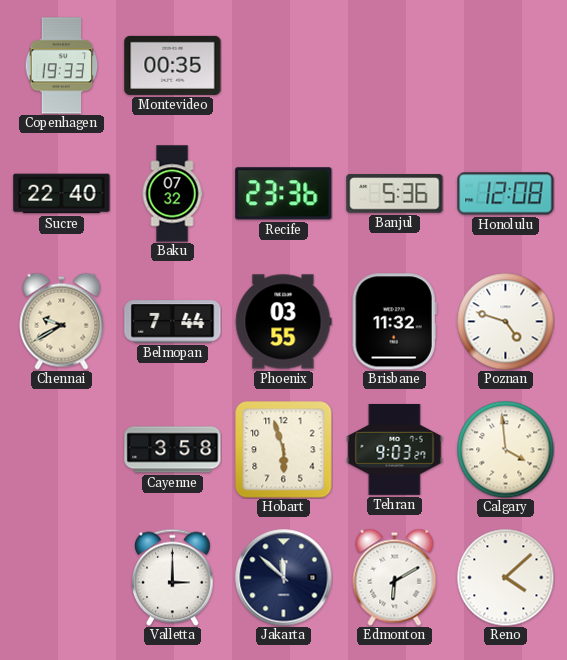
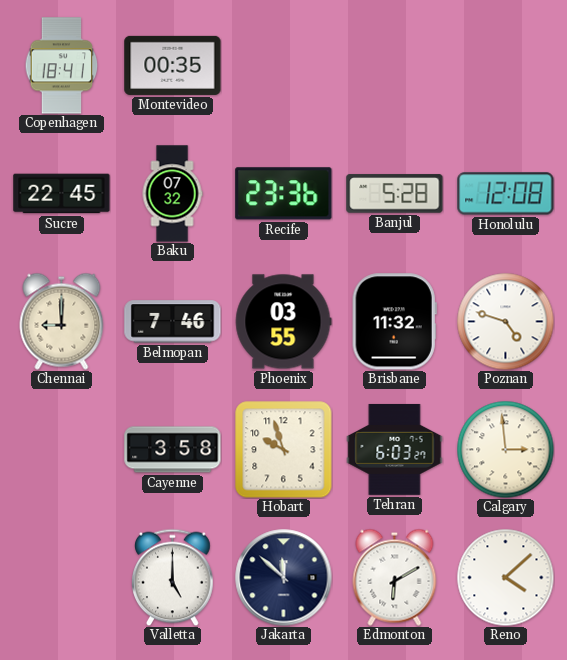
Copenhagen: 19:33 -> 18:41 (62, 66)
Sucre: 22:40 -> 22:45 (62, 194)
Banjul: 5:36 -> 5:28 (395, 194)
Chennai: 9:40 -> 9:00 (62, 321)
Belmopan: 7:44 -> 7:46 (173, 322)
Hobart: 5:57 -> 9:57 (284, 450)
Tehran: 9:03 -> 6:03 (395, 449)
Calgary: 3:59 -> 2:59 (505, 449)
Valletta: 3:00 -> 5:00 (173, 577)
